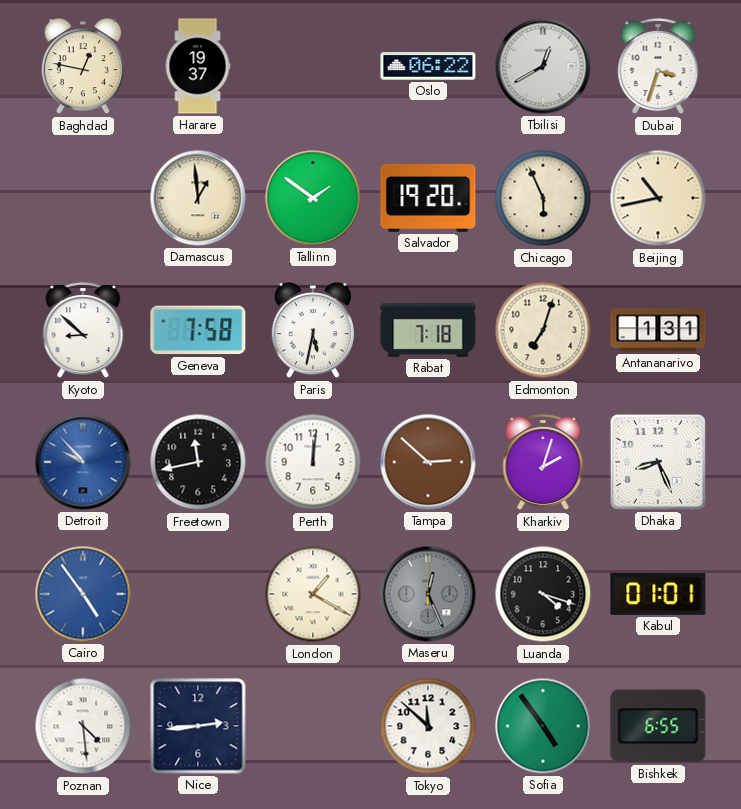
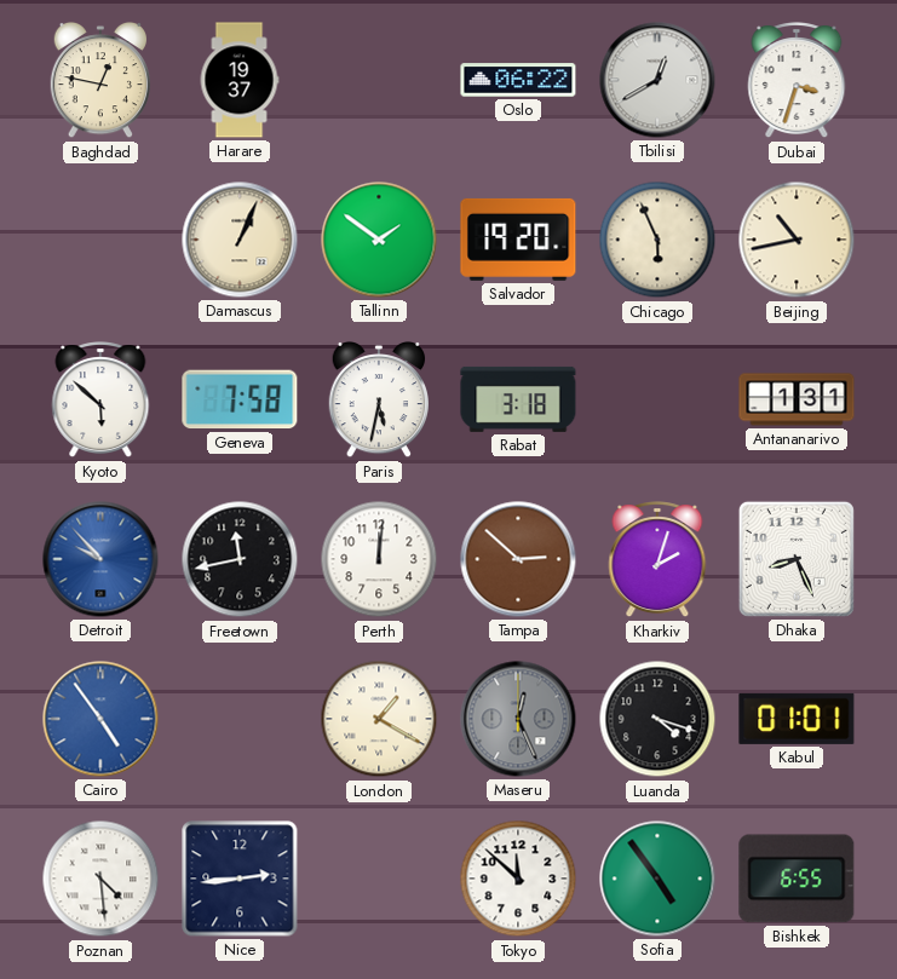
Damascus: 12:59 -> 1:04 (240, 240)
Kyoto: 8:52 -> 5:52 (100, 401)
Rabat: 7:18 -> 3:18 (518, 399)
Edmonton: 7:03 -> none (543, 330)
